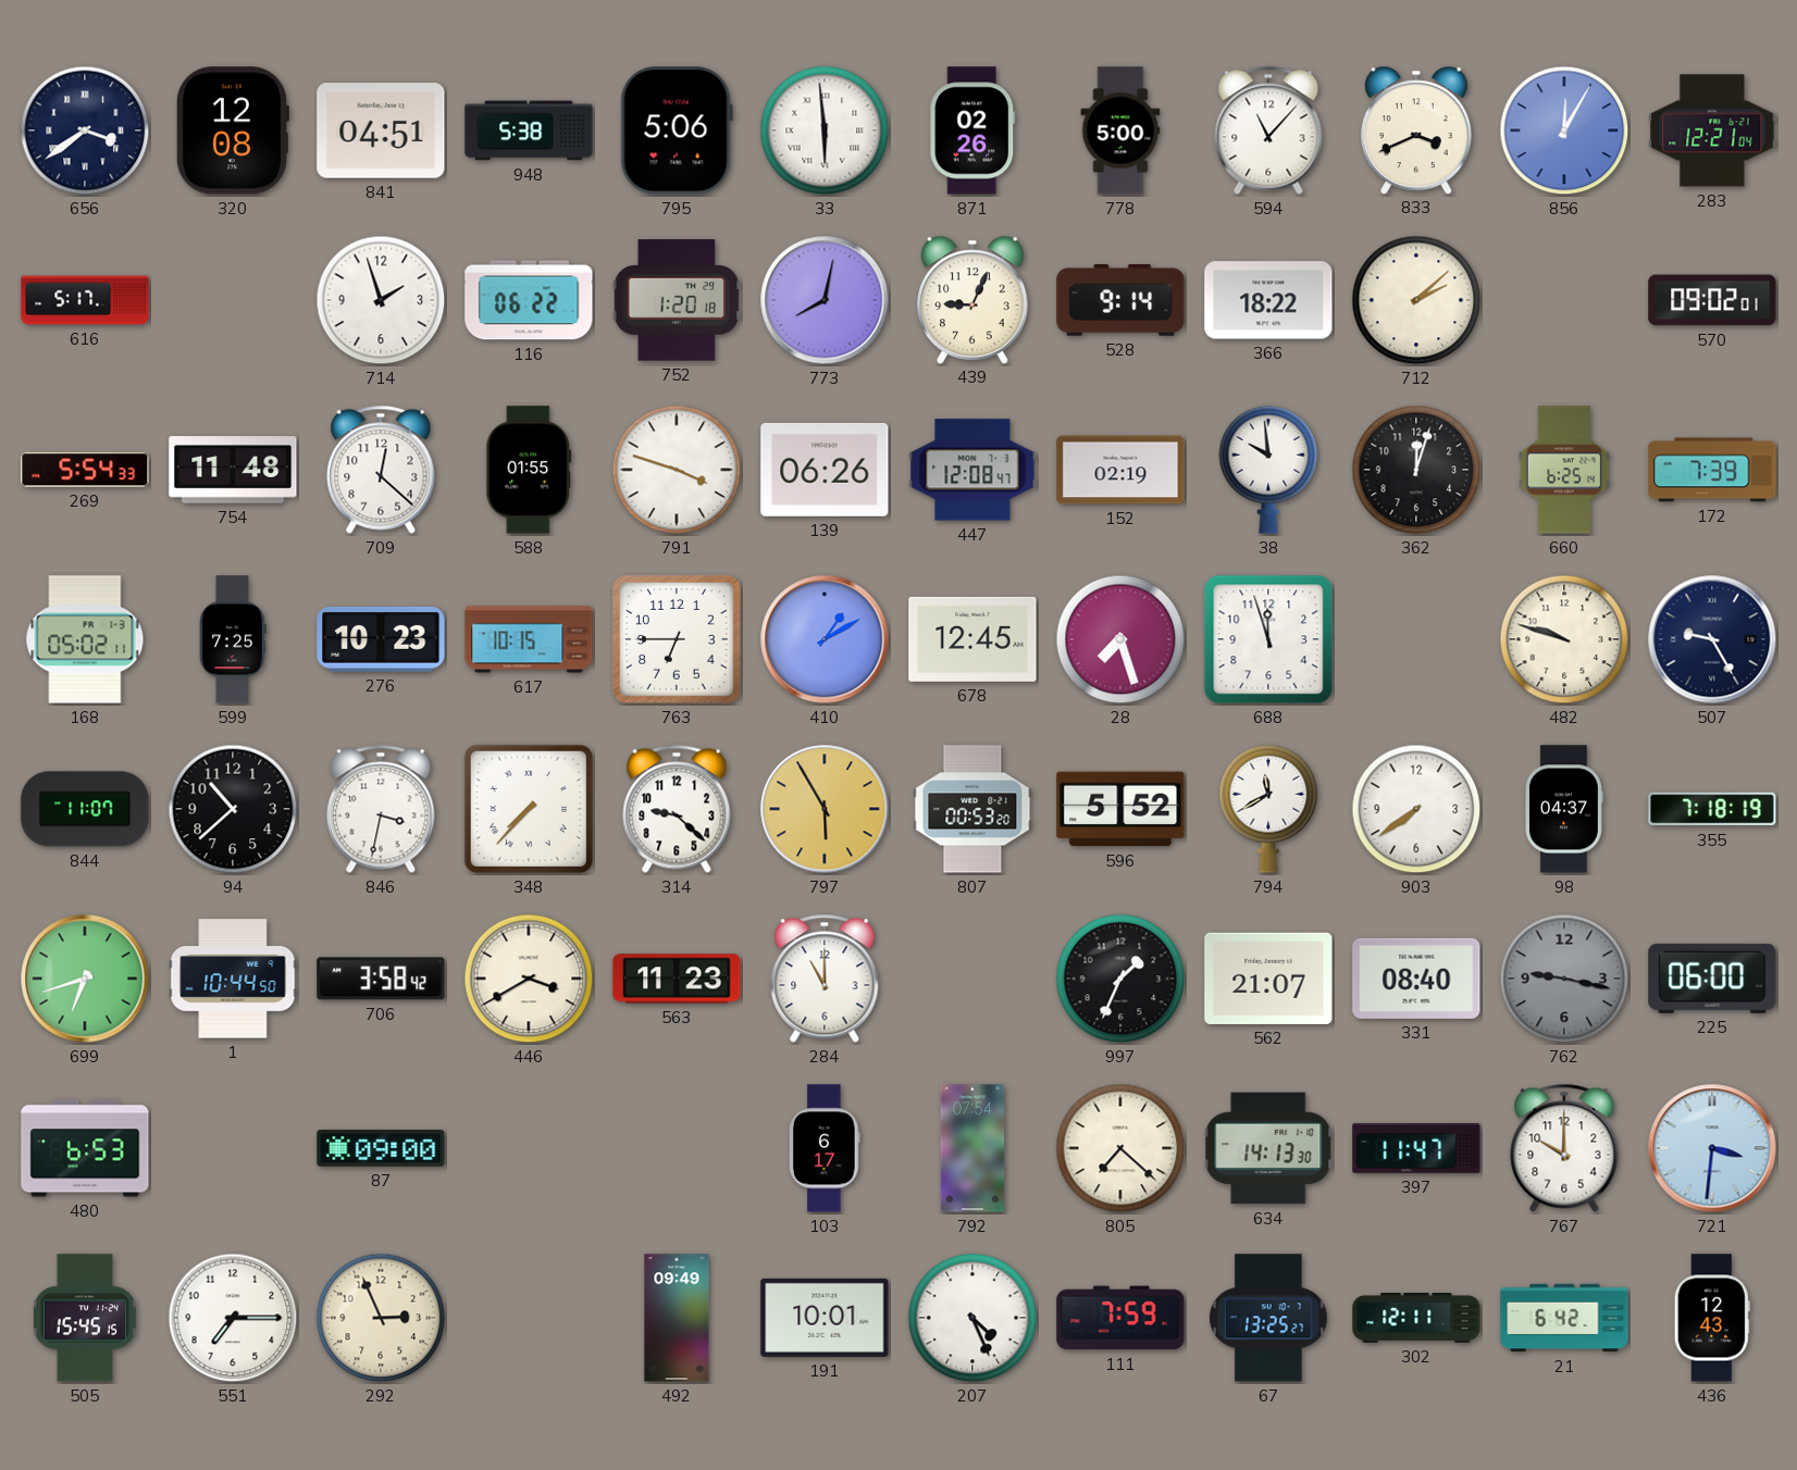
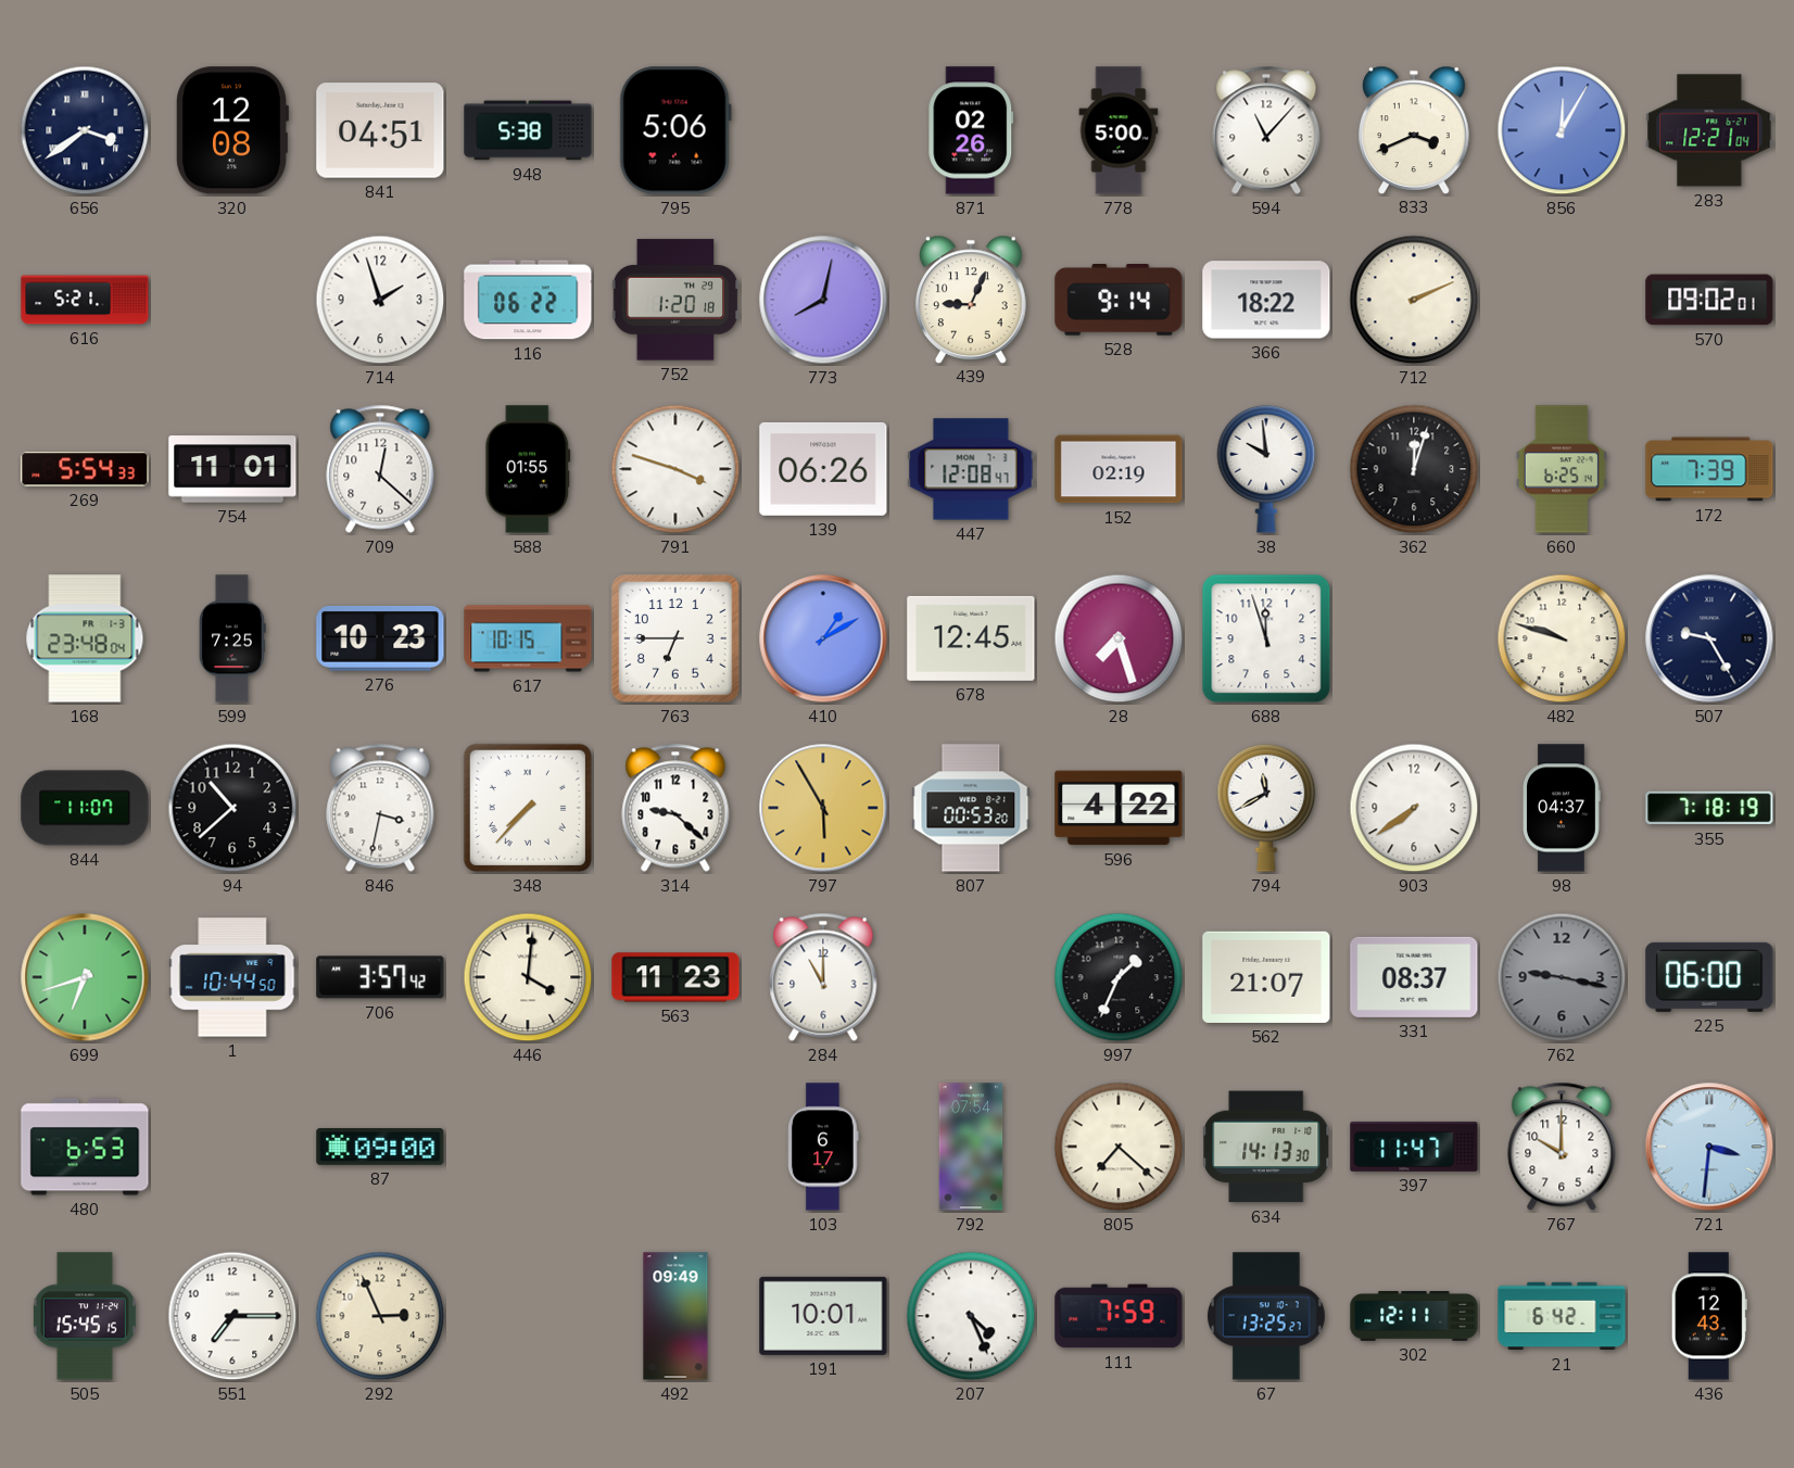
33: 5:59 -> none (825, 130)
616: 5:17 -> 5:21 (85, 300)
712: 2:08 -> 2:11 (1414, 300)
754: 11:48 -> 11:01 (232, 469)
168: 05:02 -> 23:48 (85, 638)
596: 5:52 -> 4:22 (1119, 808)
706: 3:58 -> 3:57 (380, 977)
446: 3:40 -> 4:01 (528, 977)
331: 08:40 -> 08:37 (1414, 977)
